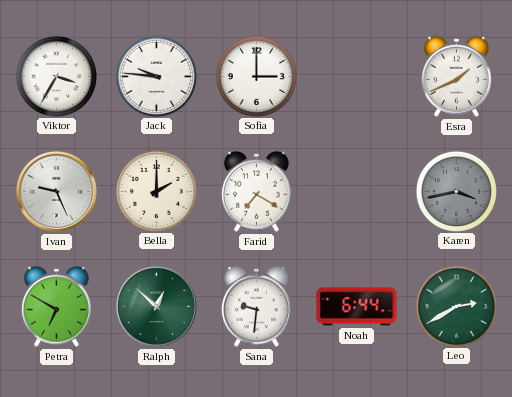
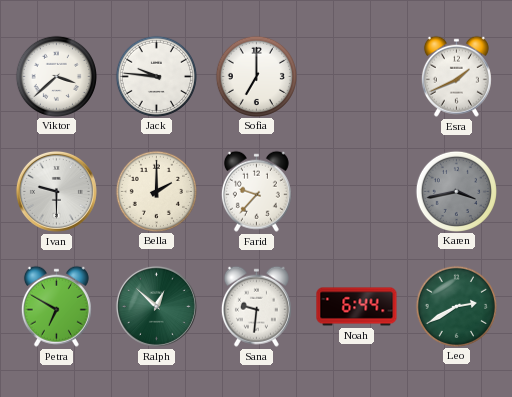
Viktor: 3:35 -> 3:38 (56, 76)
Sofia: 3:00 -> 7:00 (256, 76)
Ivan: 9:26 -> 9:30 (56, 191)
Farid: 7:20 -> 9:37 (256, 191)
